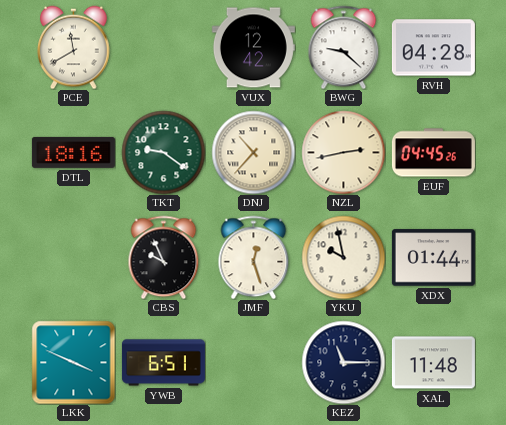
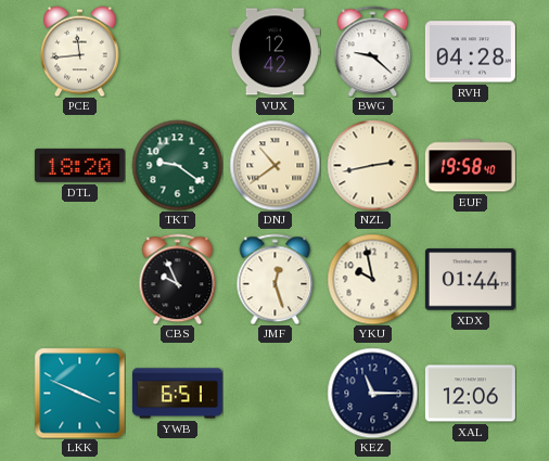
PCE: 11:40 -> 11:44 (80, 51)
DTL: 18:16 -> 18:20 (79, 165)
DNJ: 10:37 -> 10:39 (274, 165)
EUF: 04:45 -> 19:58 (470, 166)
XAL: 11:48 -> 12:06 (470, 394)
